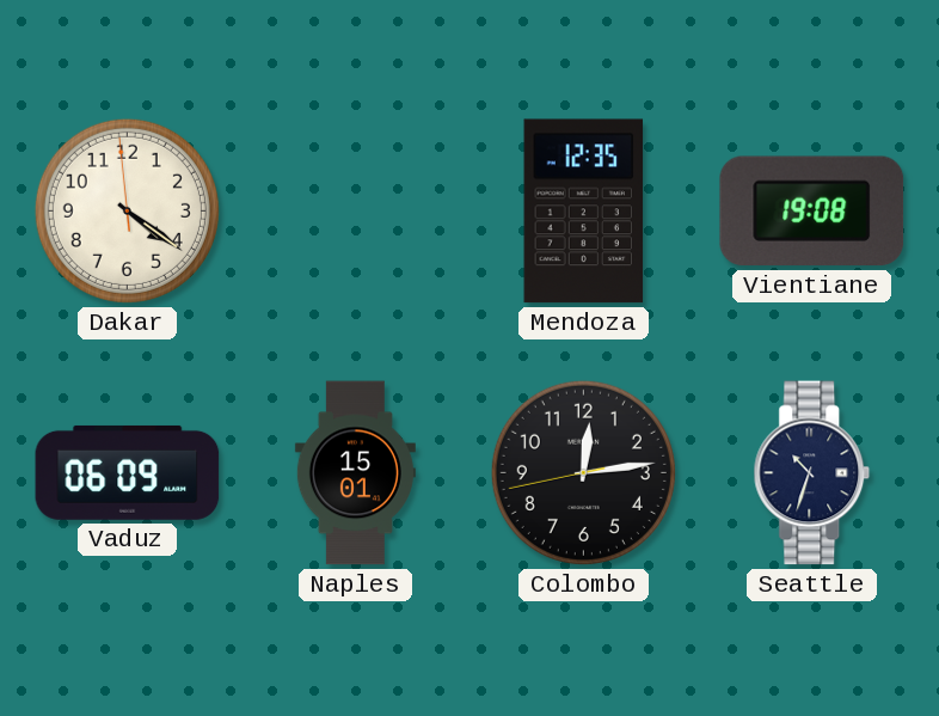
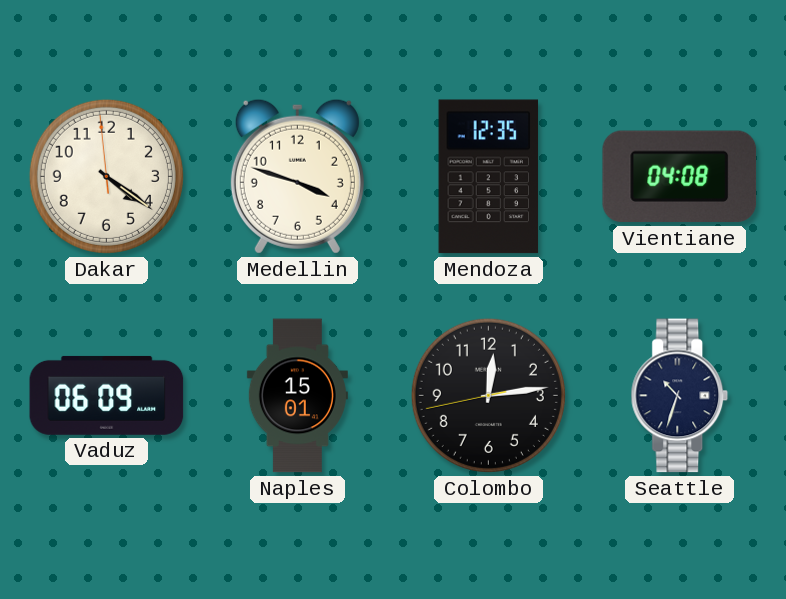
Medellin: none -> 3:48 (297, 176)
Vientiane: 19:08 -> 04:08 (680, 177)
